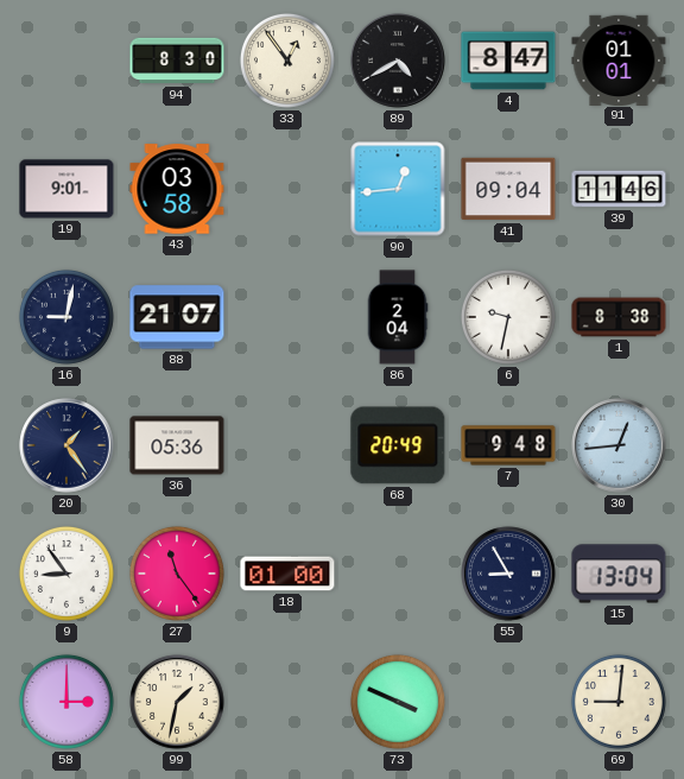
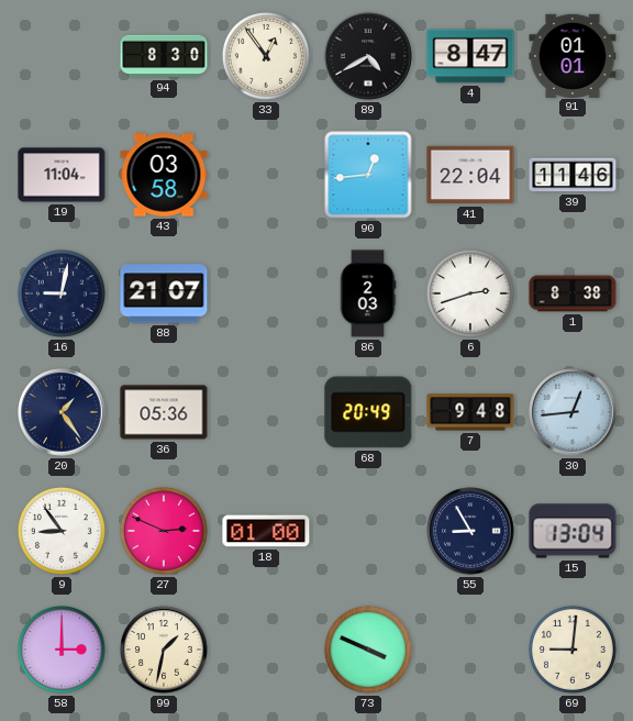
19: 9:01 -> 11:04 (62, 175)
41: 09:04 -> 22:04 (470, 175)
86: 2:04 -> 2:03 (368, 293)
6: 9:32 -> 2:42 (470, 293)
27: 11:24 -> 2:49 (164, 531)
